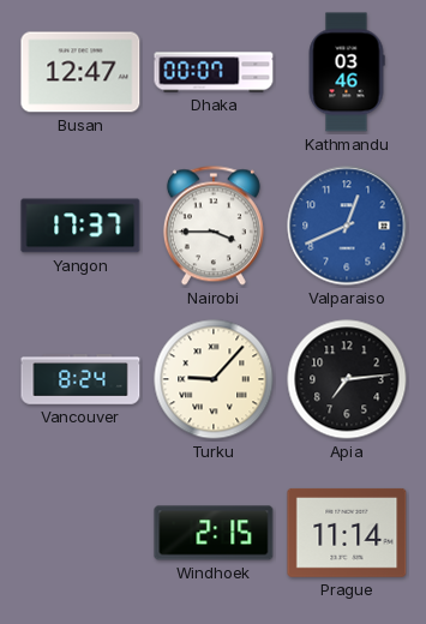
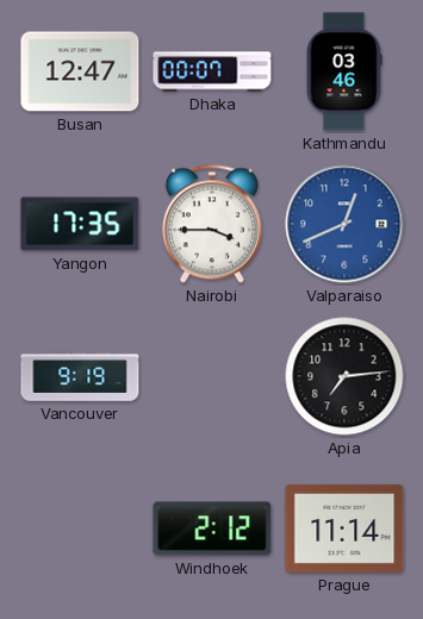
Yangon: 17:37 -> 17:35 (80, 224)
Vancouver: 8:24 -> 9:19 (80, 376)
Turku: 9:07 -> none (214, 379)
Windhoek: 2:15 -> 2:12 (212, 529)
